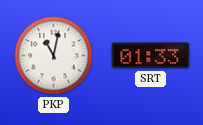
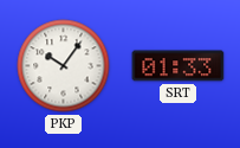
PKP: 11:02 -> 10:06 (64, 66)
